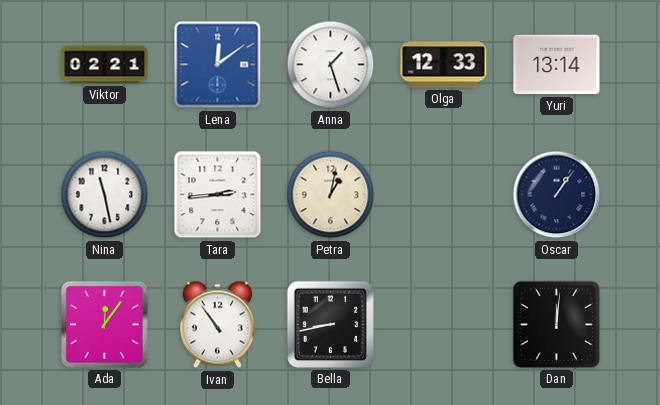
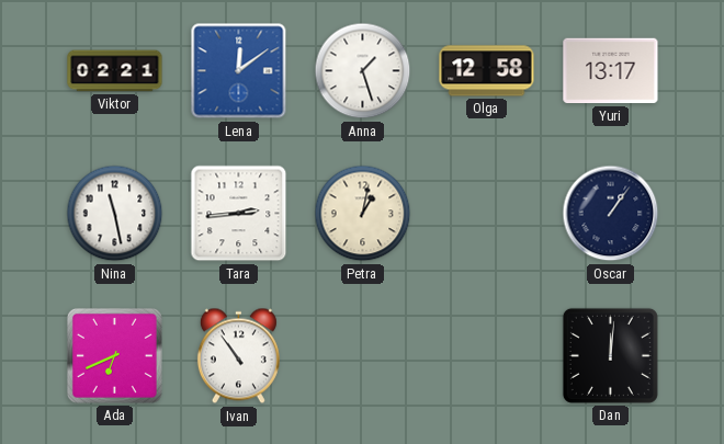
Olga: 12:33 -> 12:58 (487, 71)
Yuri: 13:14 -> 13:17 (611, 71)
Ada: 12:06 -> 6:41 (114, 355)
Bella: 8:43 -> none (330, 324)
